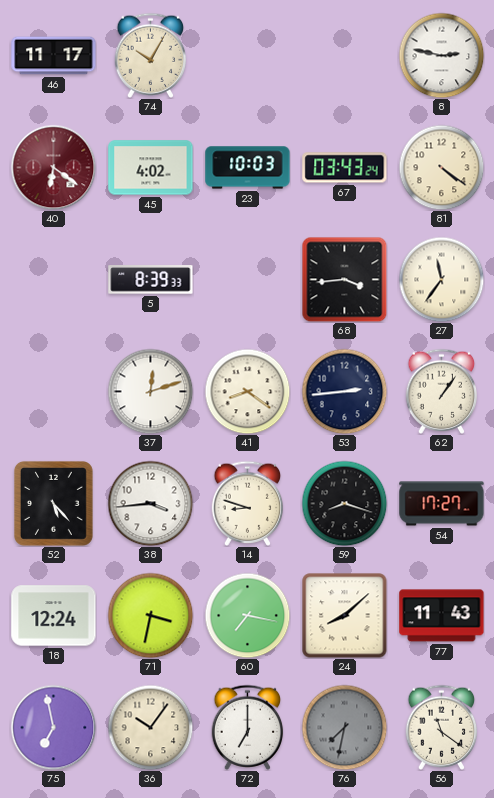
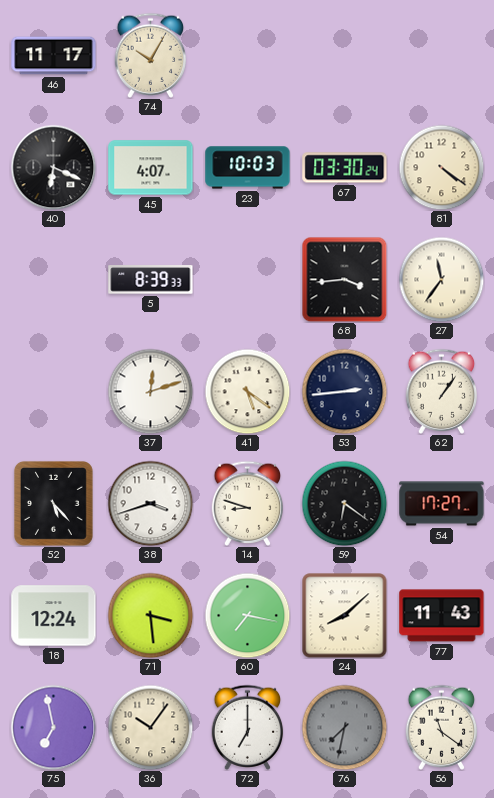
8: 2:47 -> none (441, 55)
40: 6:21 -> 6:19 (53, 167)
40 dial: burgundy -> black (53, 167)
45: 4:02 -> 4:07 (151, 168)
67: 03:43 -> 03:30 (345, 168)
41: 8:21 -> 5:21 (247, 391)
38: 3:44 -> 3:42 (150, 503)
59: 8:18 -> 6:21 (344, 503)
71: 3:32 -> 3:29 (150, 615)
